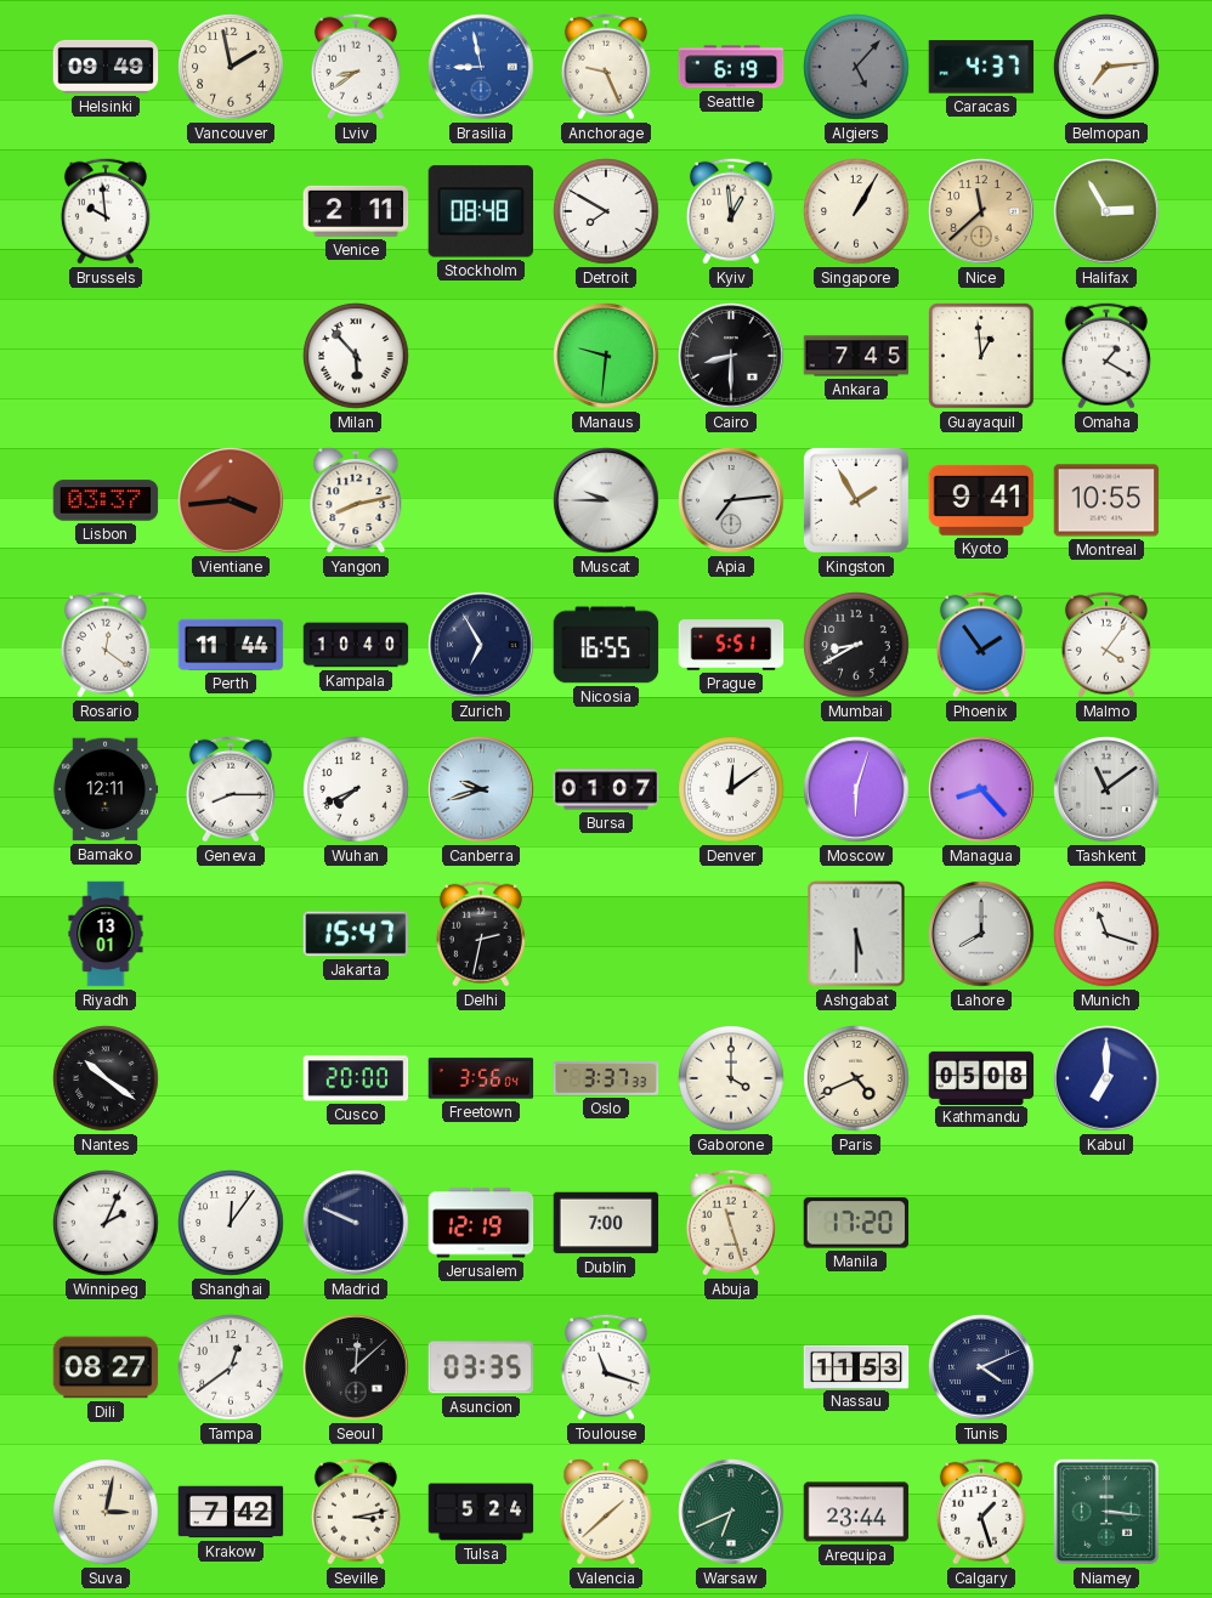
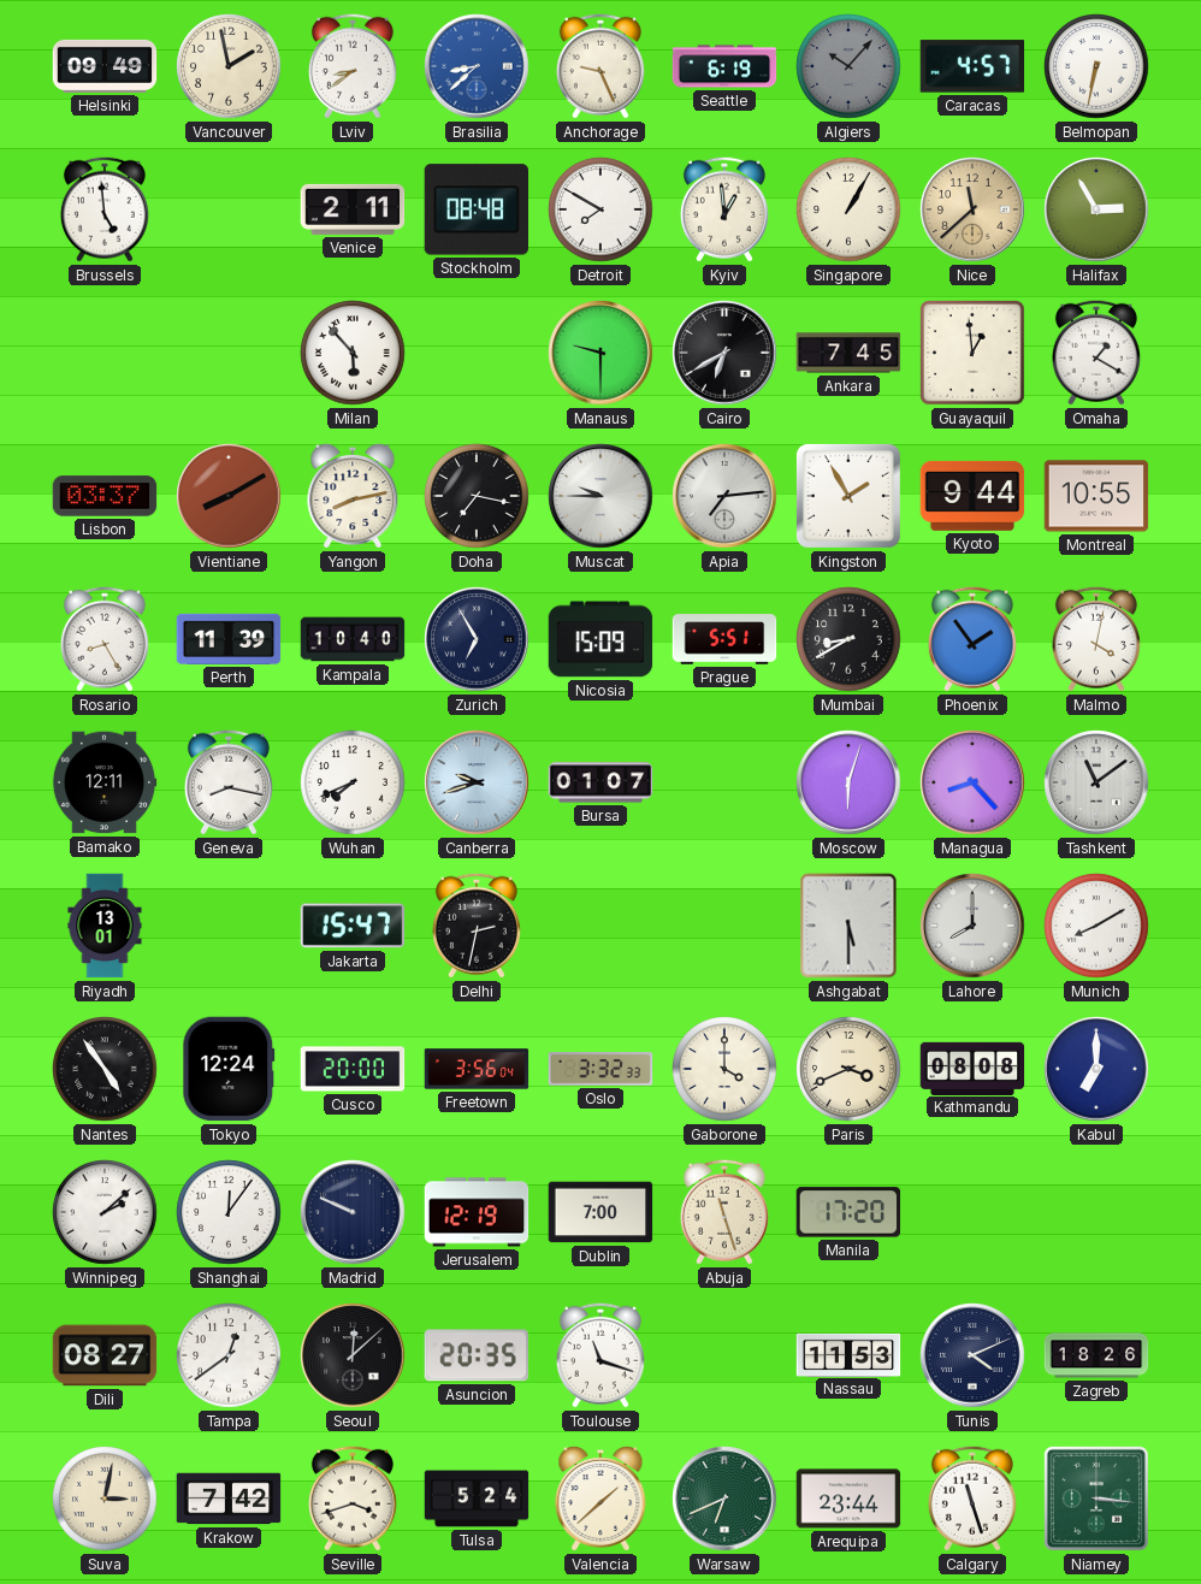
Brasilia: 8:58 -> 8:38 (477, 66)
Algiers: 5:07 -> 10:07 (848, 66)
Caracas: 4:37 -> 4:57 (972, 66)
Belmopan: 7:14 -> 6:32 (1096, 66)
Brussels: 9:59 -> 4:59 (105, 209)
Manaus: 9:31 -> 9:30 (600, 353)
Cairo: 8:30 -> 6:40 (724, 353)
Vientiane: 3:44 -> 8:10 (229, 496)
Doha: none -> 7:17 (477, 496)
Kyoto: 9:41 -> 9:44 (972, 496)
Rosario: 12:21 -> 8:25 (105, 639)
Perth: 11:44 -> 11:39 (229, 639)
Nicosia: 16:55 -> 15:09 (600, 639)
Malmo: 4:06 -> 4:02 (1096, 639)
Geneva: 8:15 -> 8:17 (229, 782)
Denver: 12:09 -> none (731, 789)
Munich: 11:18 -> 8:10 (1096, 926)
Nantes: 10:21 -> 4:54 (105, 1069)
Tokyo: none -> 12:24 (229, 1069)
Oslo: 3:37 -> 3:32 (600, 1069)
Paris: 4:41 -> 3:41 (848, 1069)
Kathmandu: 05:08 -> 08:08 (972, 1068)
Winnipeg: 2:04 -> 2:08 (105, 1212)
Asuncion: 03:35 -> 20:35 (477, 1355)
Zagreb: none -> 18:26 (1096, 1355)
Seville: 3:13 -> 3:42 (353, 1499)
Calgary: 1:27 -> 11:27 (972, 1499)
